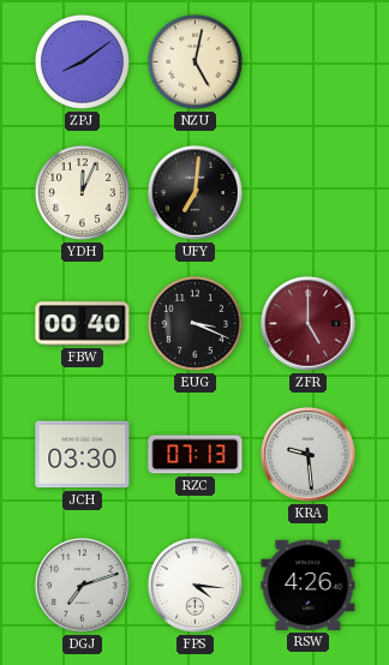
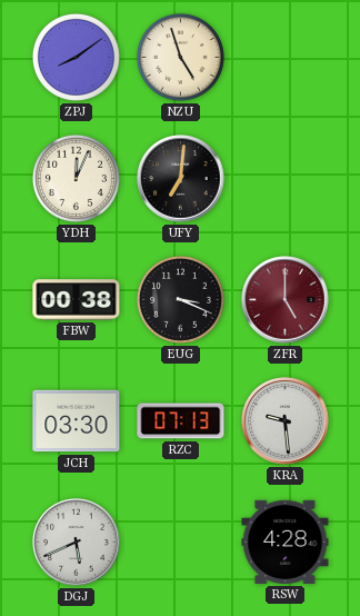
NZU: 5:02 -> 4:57 (180, 57)
FBW: 00:40 -> 00:38 (77, 300)
DGJ: 7:12 -> 5:41 (77, 543)
FPS: 4:16 -> none (196, 586)
RSW: 4:26 -> 4:28 (286, 542)
